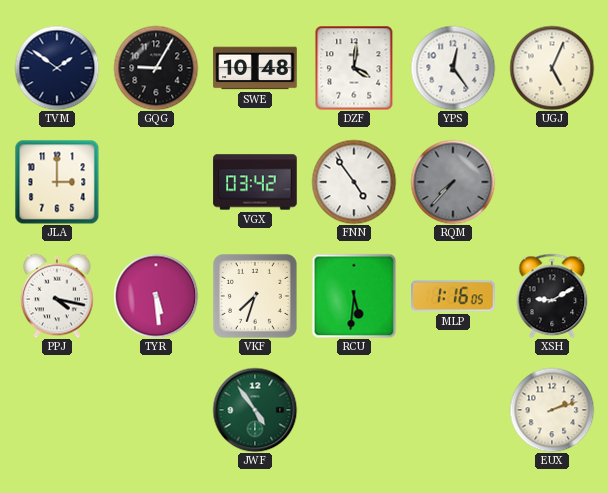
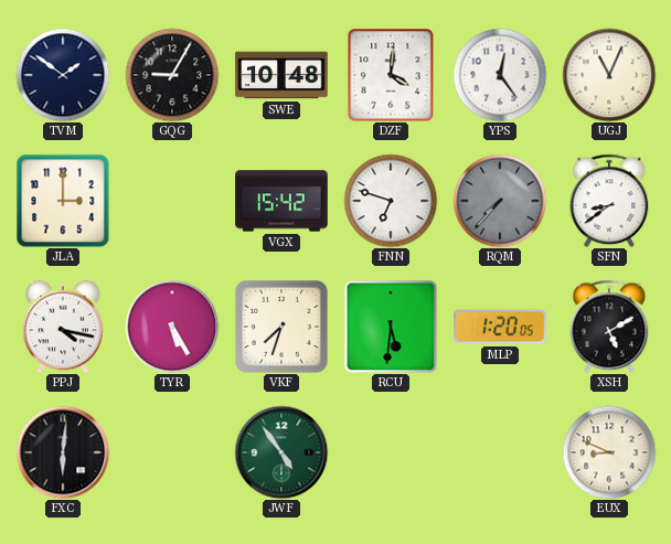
UGJ: 5:04 -> 11:04 (609, 75)
VGX: 03:42 -> 15:42 (281, 201)
FNN: 4:54 -> 6:48 (391, 201)
SFN: none -> 8:39 (609, 201)
TYR: 5:29 -> 5:25 (172, 327)
MLP: 1:16 -> 1:20 (500, 327)
XSH: 9:10 -> 5:10 (609, 327)
FXC: none -> 6:01 (63, 452)
EUX: 2:12 -> 8:49 (609, 452)
